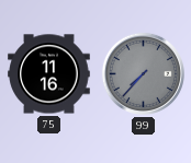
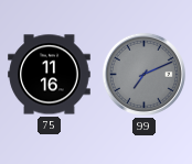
99: 7:37 -> 7:11 (143, 74)
